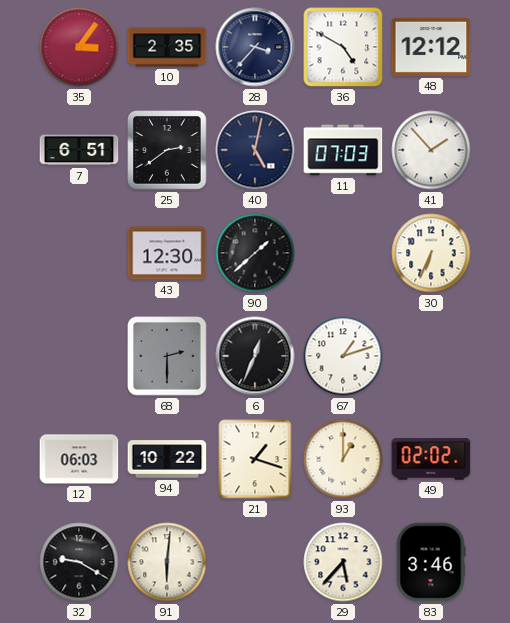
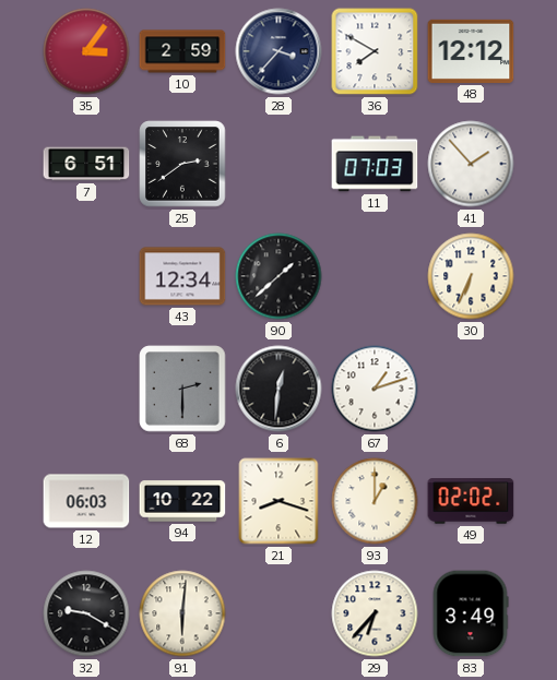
10: 2:35 -> 2:59 (182, 51)
36: 4:50 -> 7:50 (375, 51)
40: 5:02 -> none (255, 150)
43: 12:30 -> 12:34 (182, 276)
6: 12:34 -> 12:31 (278, 389)
21: 1:18 -> 8:18 (278, 501)
29: 5:37 -> 6:37 (375, 613)
83: 3:46 -> 3:49 (471, 613)
